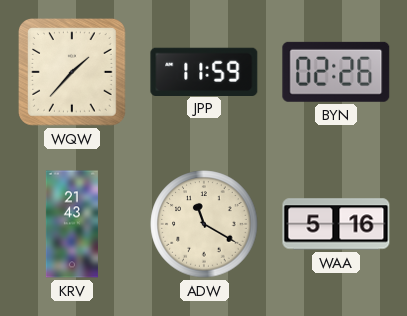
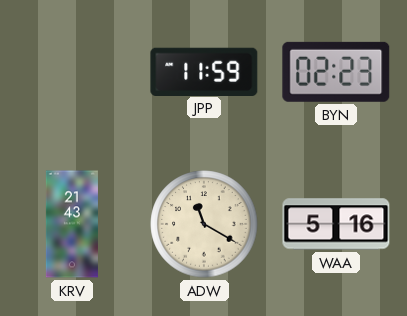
WQW: 1:37 -> none (73, 73)
BYN: 02:26 -> 02:23 (336, 72)
